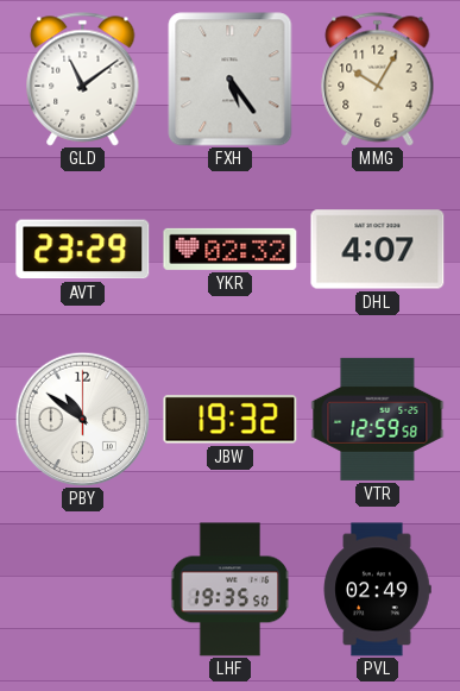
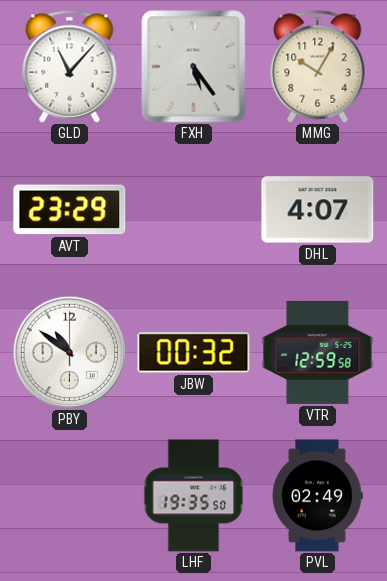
GLD: 11:09 -> 11:07 (70, 67)
YKR: 02:32 -> none (231, 249)
JBW: 19:32 -> 00:32 (194, 353)
